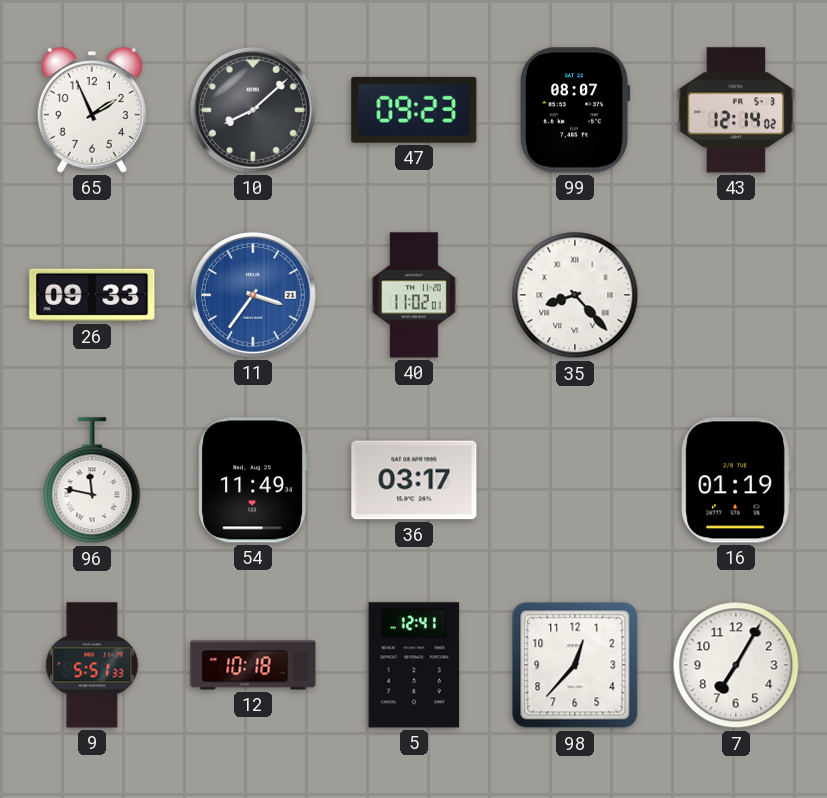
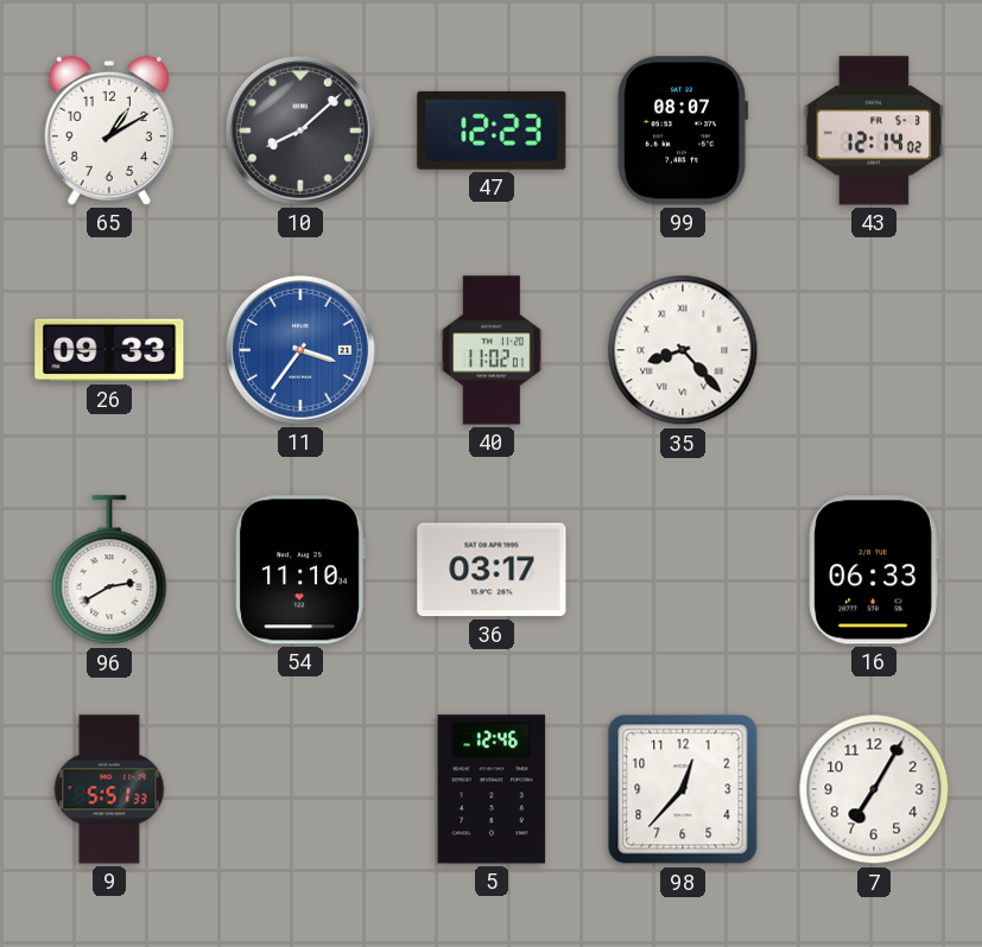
65: 1:56 -> 1:10 (109, 131)
47: 09:23 -> 12:23 (492, 131)
96: 11:47 -> 2:40 (109, 571)
54: 11:49 -> 11:10 (300, 570)
16: 01:19 -> 06:33 (874, 570)
12: 10:18 -> none (253, 665)
5: 12:41 -> 12:46 (492, 789)
